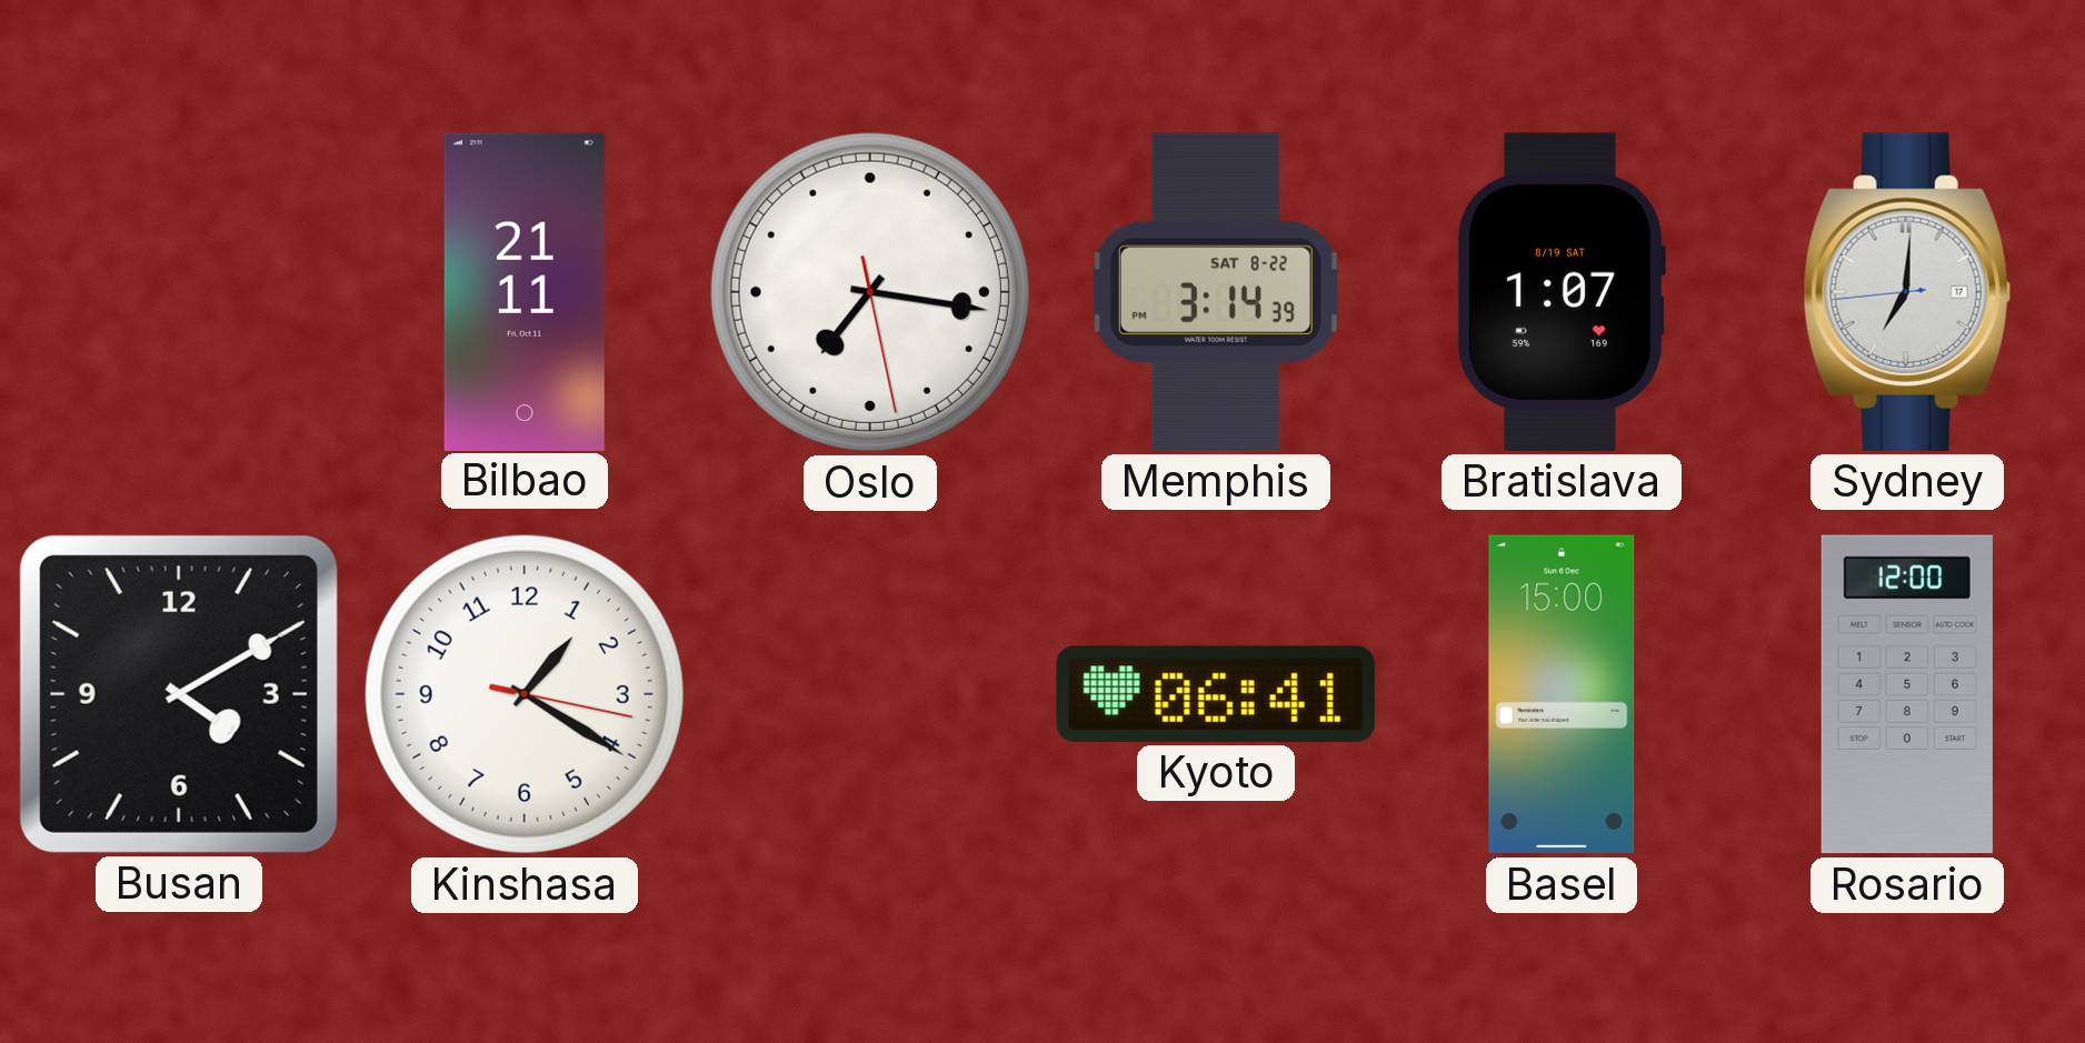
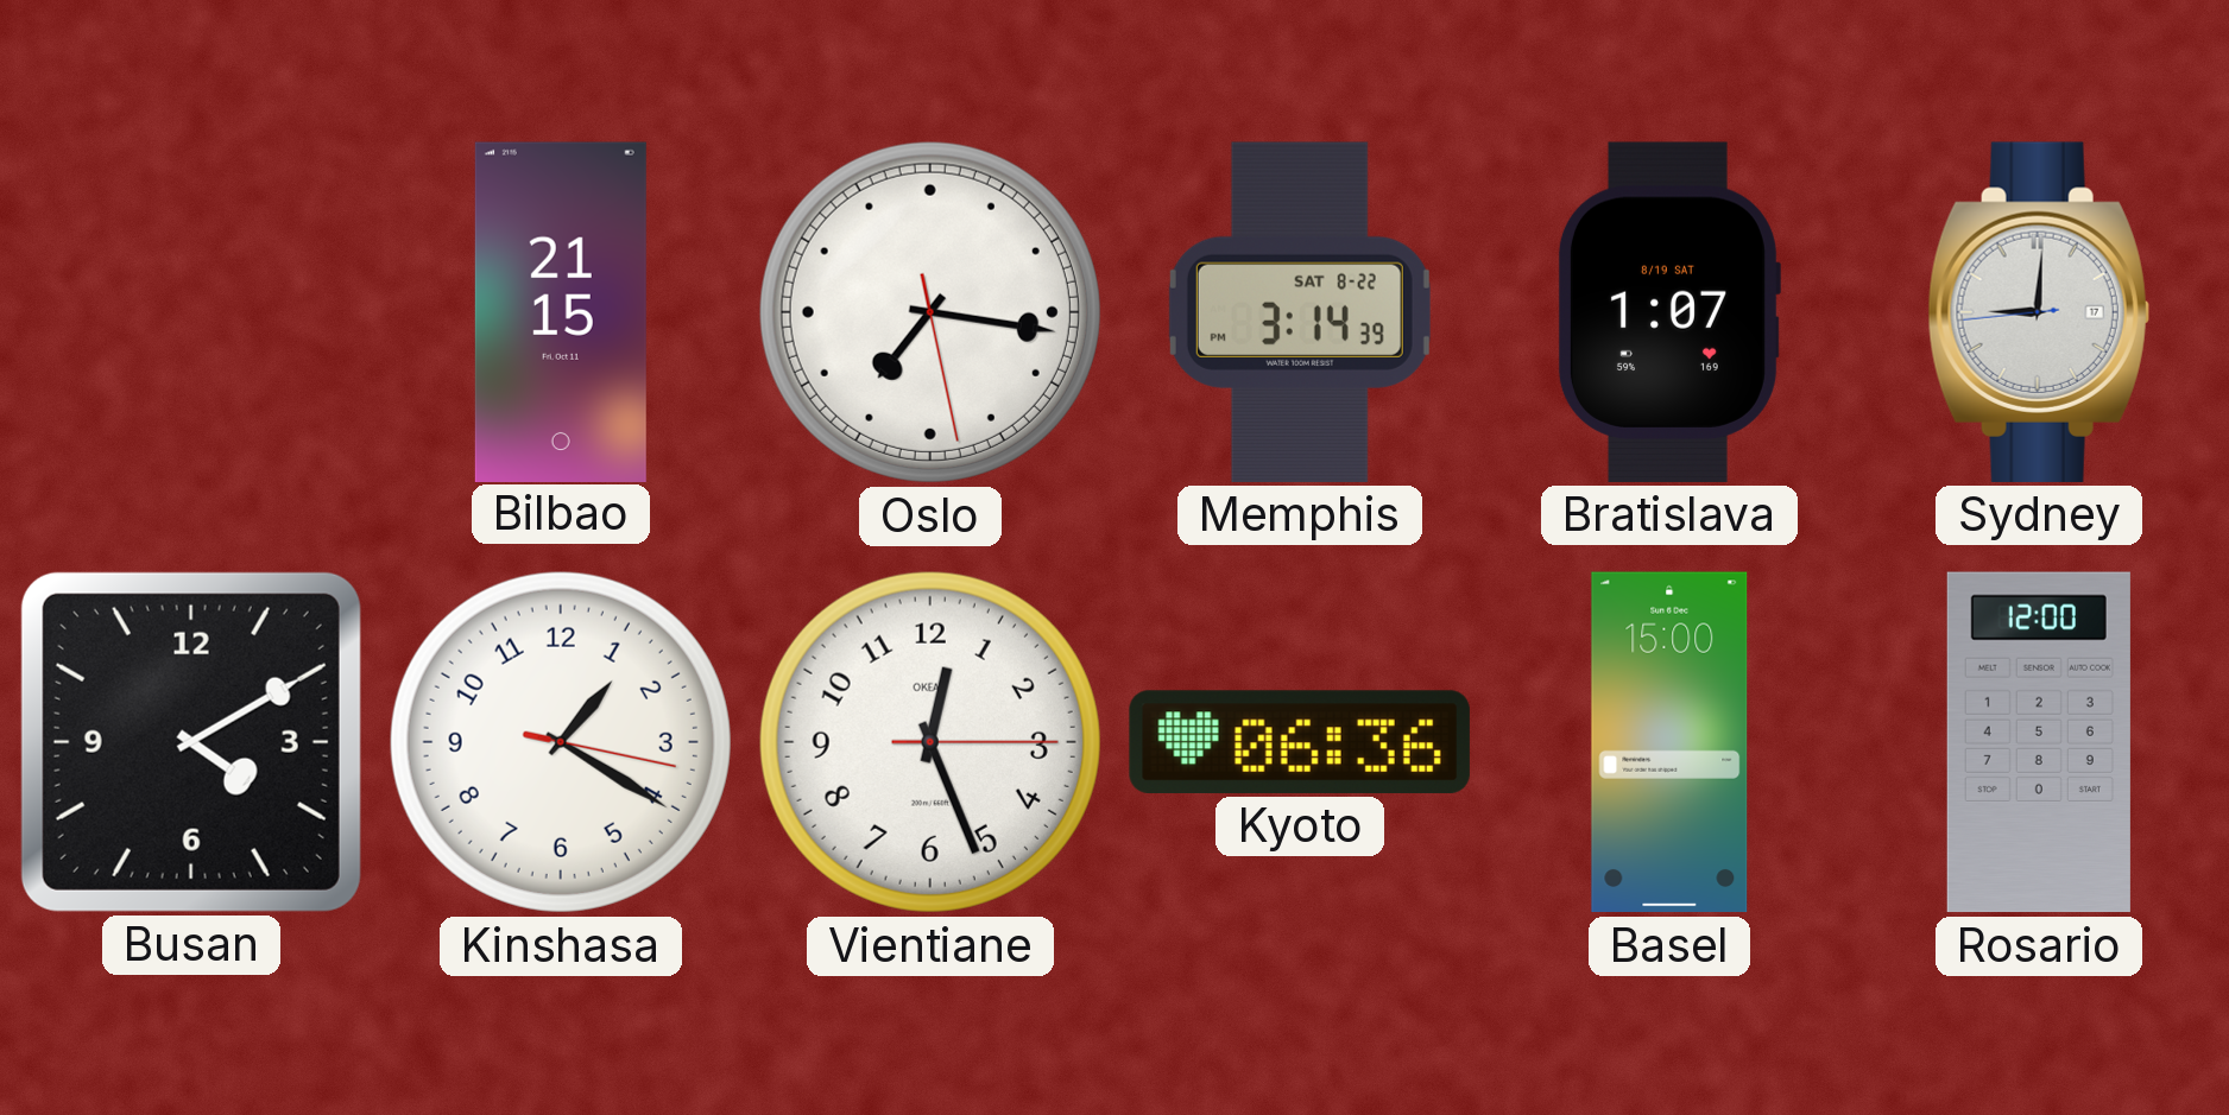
Bilbao: 21:11 -> 21:15 (561, 311)
Sydney: 7:00 -> 9:00 (2039, 312)
Vientiane: none -> 12:26 (930, 742)
Kyoto: 06:41 -> 06:36 (1300, 742)
